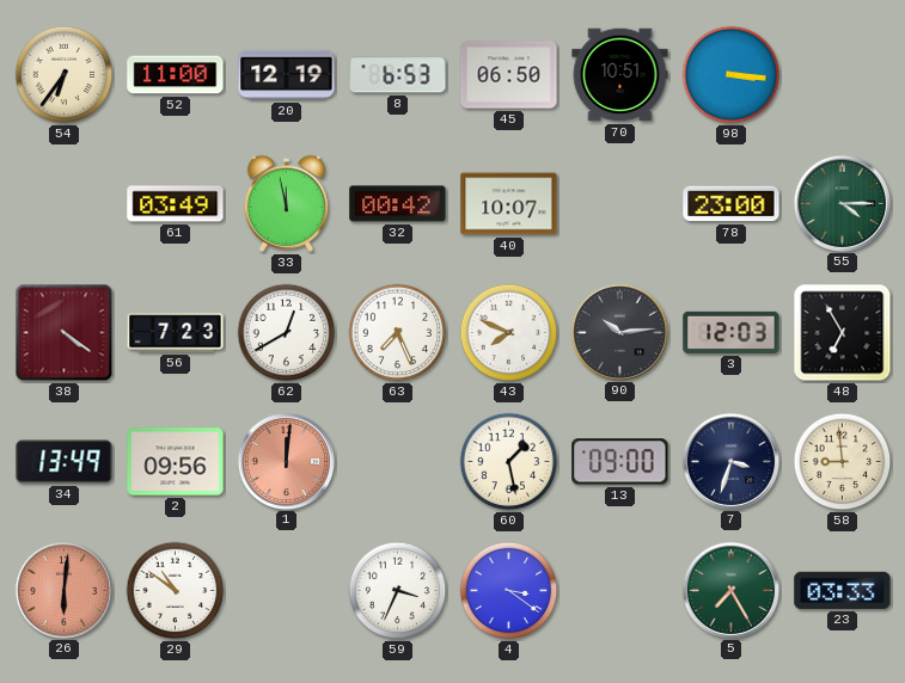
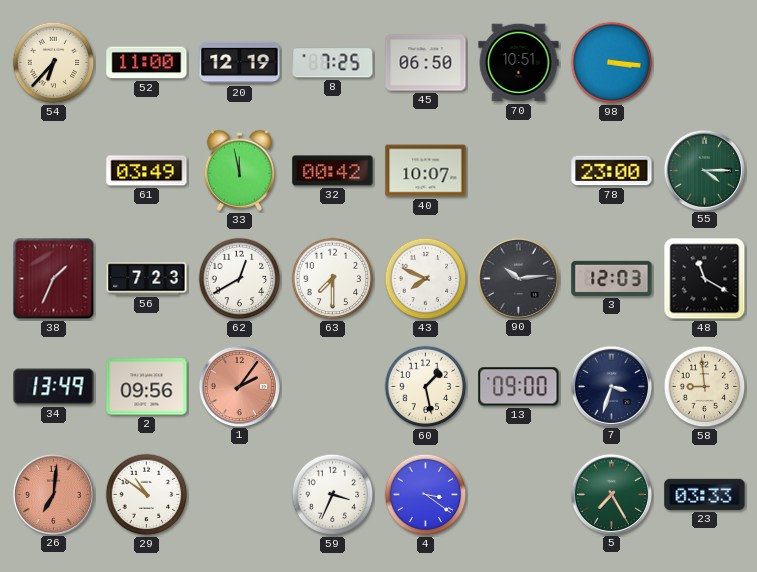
54: 6:36 -> 6:37 (54, 63)
8: 6:53 -> 7:25 (333, 63)
38: 4:21 -> 1:34 (54, 279)
63: 7:26 -> 7:30 (333, 279)
48: 6:55 -> 11:20 (705, 279)
1: 12:01 -> 2:06 (239, 386)
26: 6:01 -> 7:01 (53, 494)
